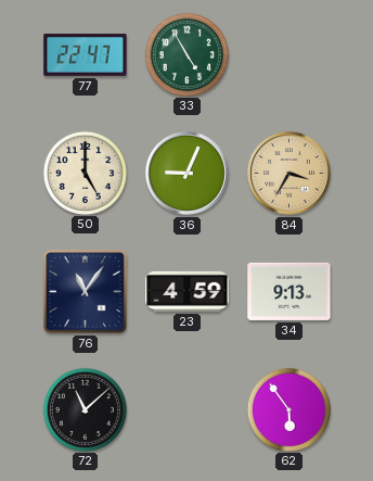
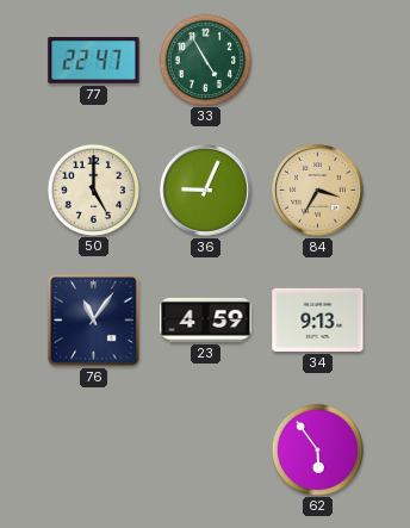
72: 11:08 -> none (85, 409)
